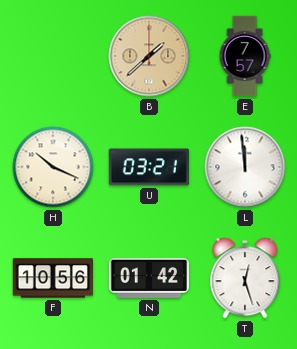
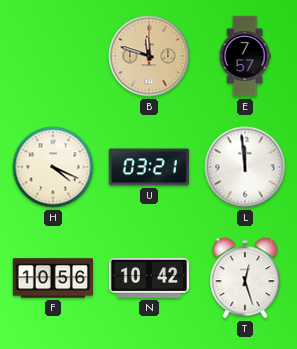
B: 1:38 -> 11:48 (149, 56)
H: 10:19 -> 4:19 (53, 167)
N: 01:42 -> 10:42 (148, 278)
